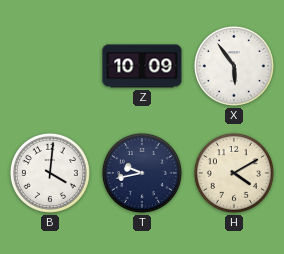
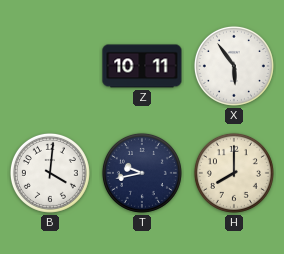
Z: 10:09 -> 10:11 (142, 66)
H: 4:10 -> 8:00 (234, 173)
